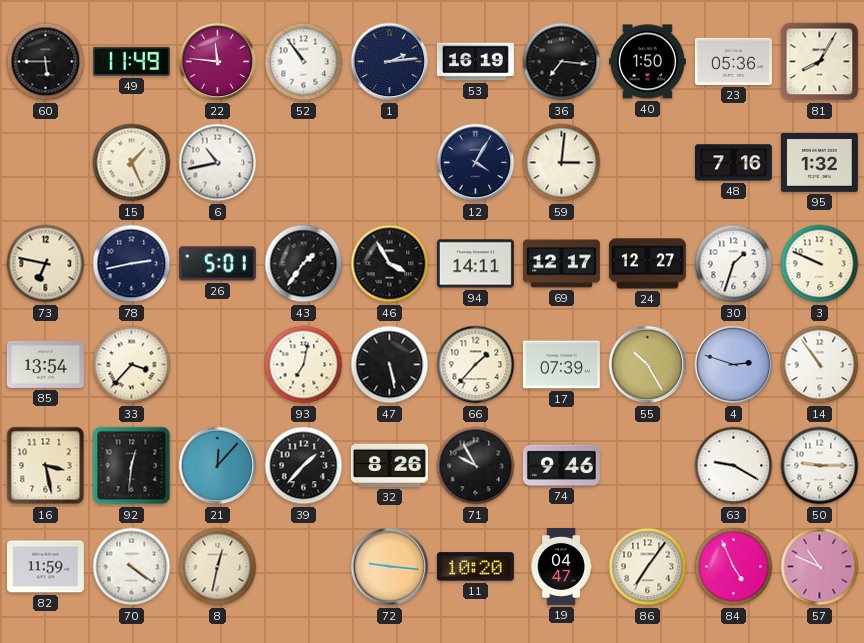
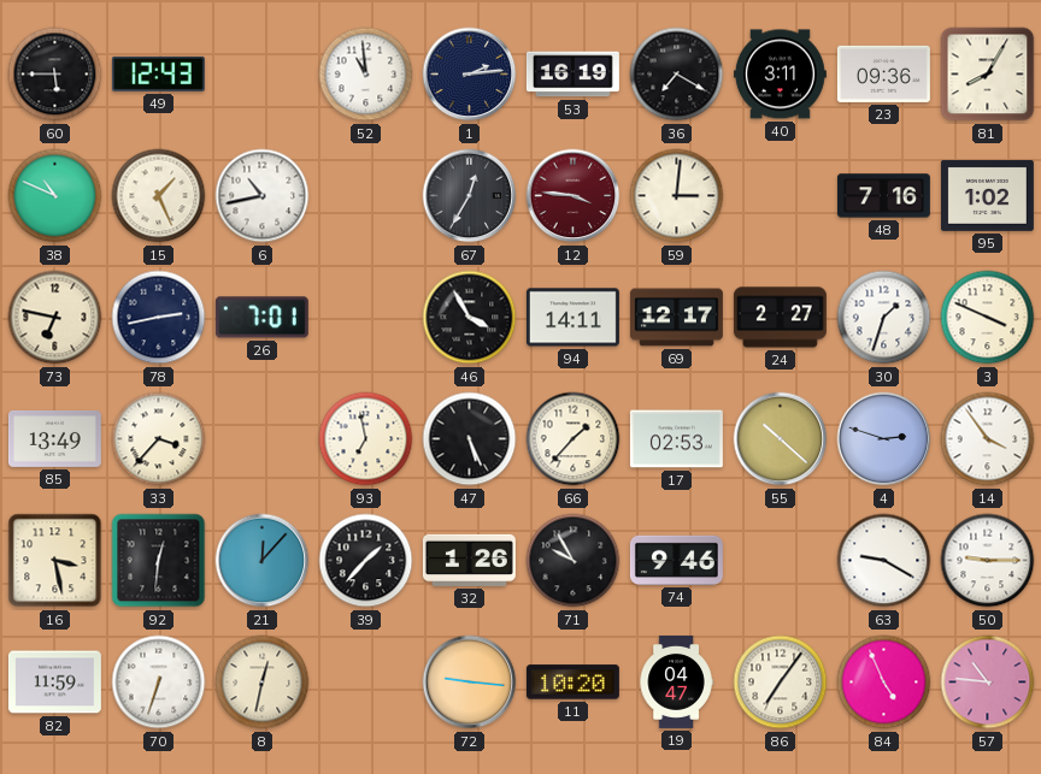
49: 11:49 -> 12:43 (158, 73)
22: 11:46 -> none (218, 62)
52: 10:54 -> 10:59 (366, 75)
36: 7:16 -> 7:20 (677, 75)
40: 1:50 -> 3:11 (780, 75)
23: 05:36 -> 09:36 (883, 73)
38: none -> 10:49 (55, 196)
67: none -> 12:35 (470, 196)
12: 4:05 -> 3:46 (574, 196)
12 dial: navy -> burgundy (574, 196)
95: 1:32 -> 1:02 (987, 195)
26: 5:01 -> 7:01 (261, 318)
43: 1:36 -> none (304, 264)
24: 12:27 -> 2:27 (780, 318)
3: 9:49 -> 3:49 (988, 318)
85: 13:54 -> 13:49 (54, 438)
93: 7:02 -> 6:58 (366, 439)
47: 5:28 -> 5:26 (470, 439)
17: 07:39 -> 02:53 (676, 439)
55: 10:25 -> 10:22 (781, 439)
14: 10:54 -> 3:54 (988, 439)
32: 8:26 -> 1:26 (469, 560)
70: 4:21 -> 6:33 (159, 683)
57: 10:49 -> 10:46 (988, 683)
